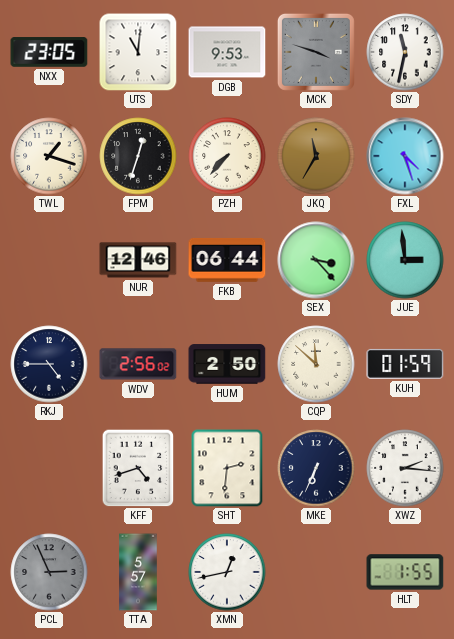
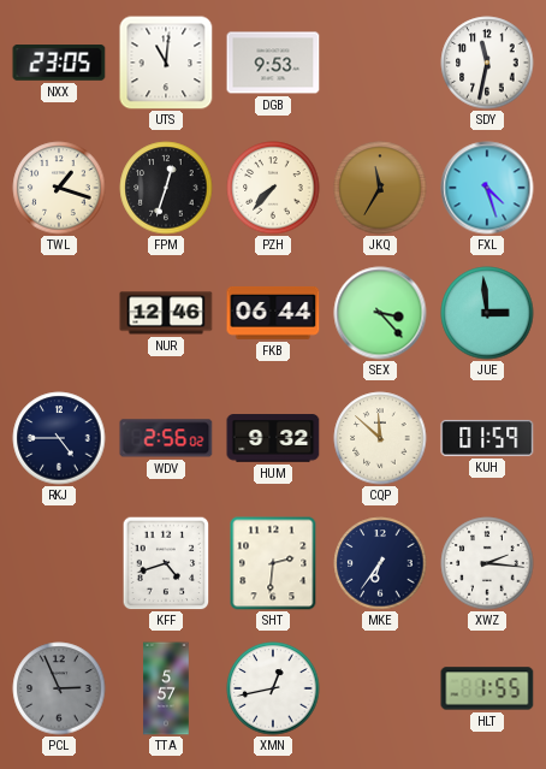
MCK: 3:48 -> none (316, 52)
HUM: 2:50 -> 9:32 (273, 438)
MKE: 6:34 -> 6:36 (380, 563)
